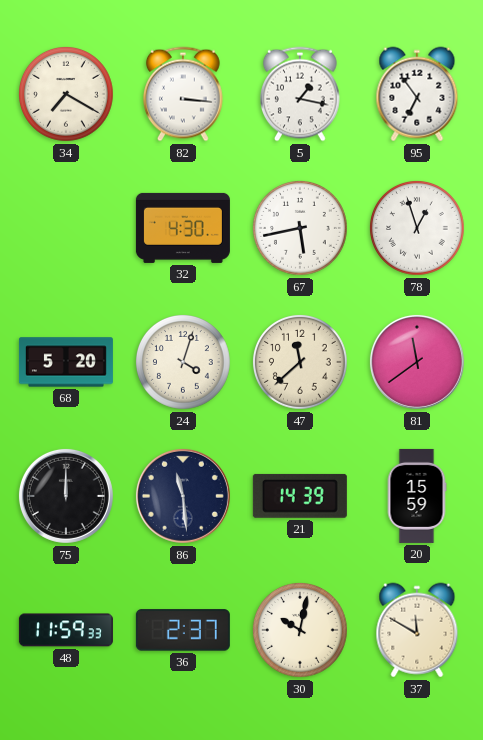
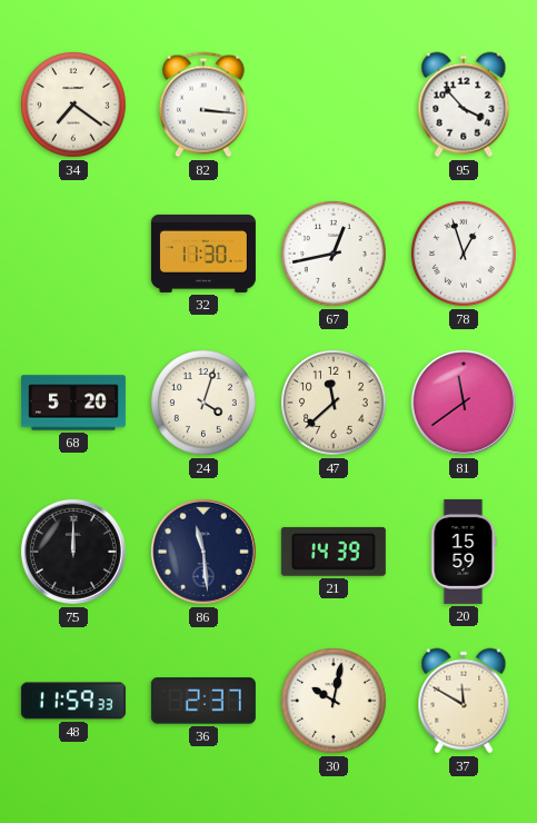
34: 7:20 -> 7:21 (74, 106)
5: 1:17 -> none (301, 94)
95: 6:54 -> 3:53 (464, 105)
32: 4:30 -> 11:30 (203, 254)
67: 5:43 -> 12:43 (335, 255)
